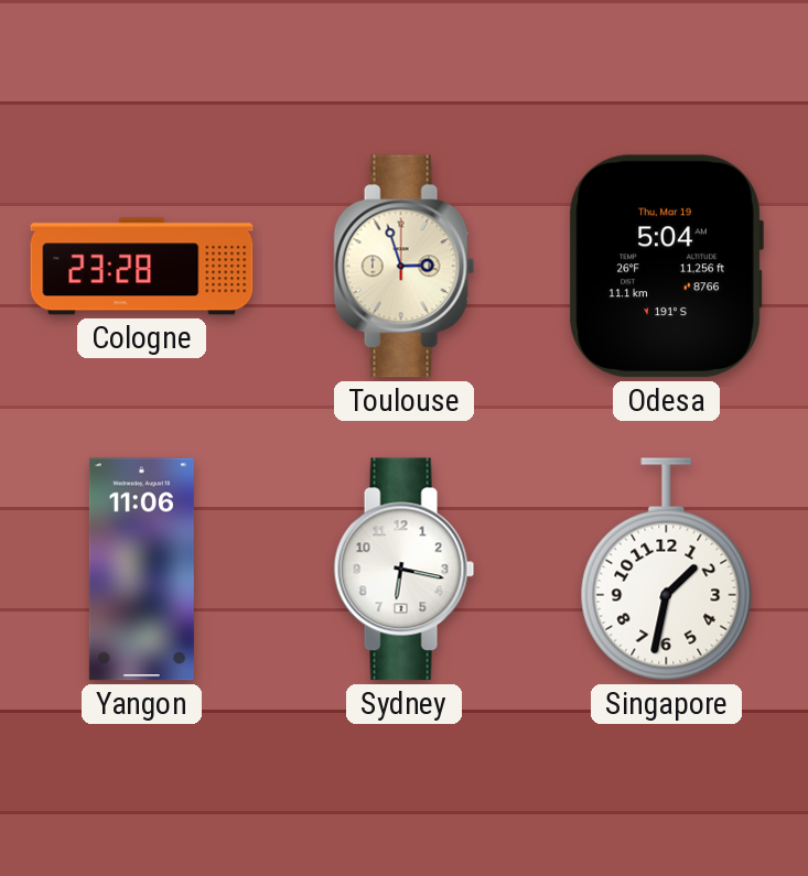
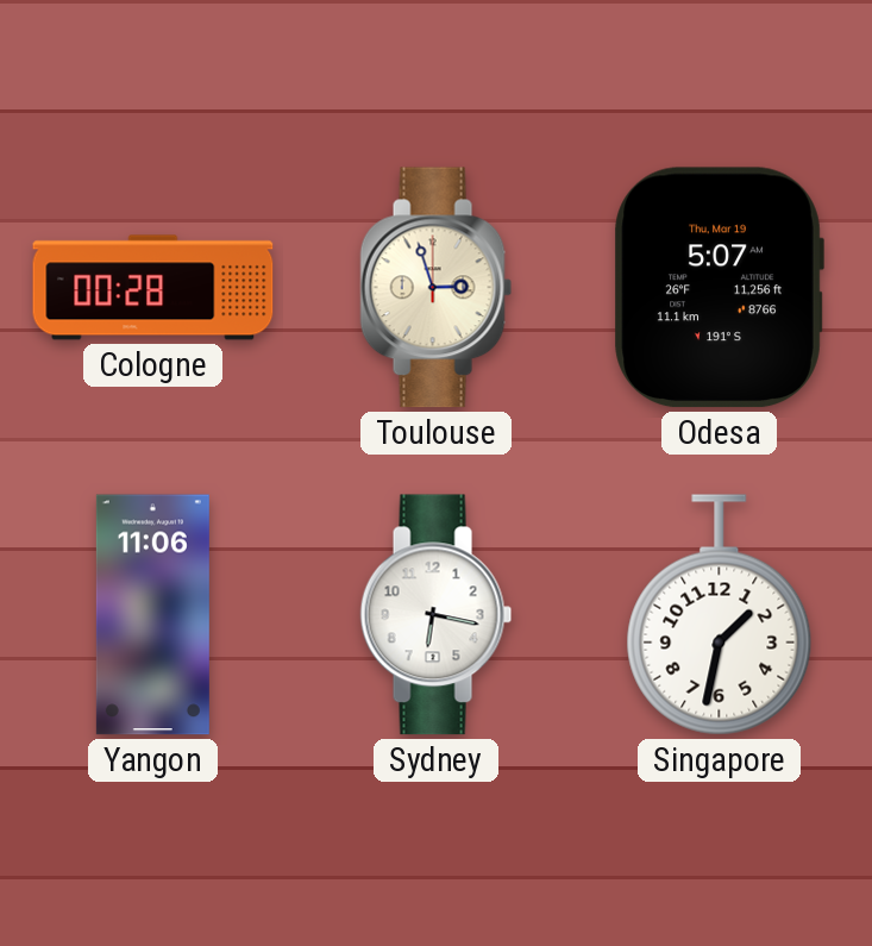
Cologne: 23:28 -> 00:28 (153, 288)
Odesa: 5:04 -> 5:07 (719, 288)
